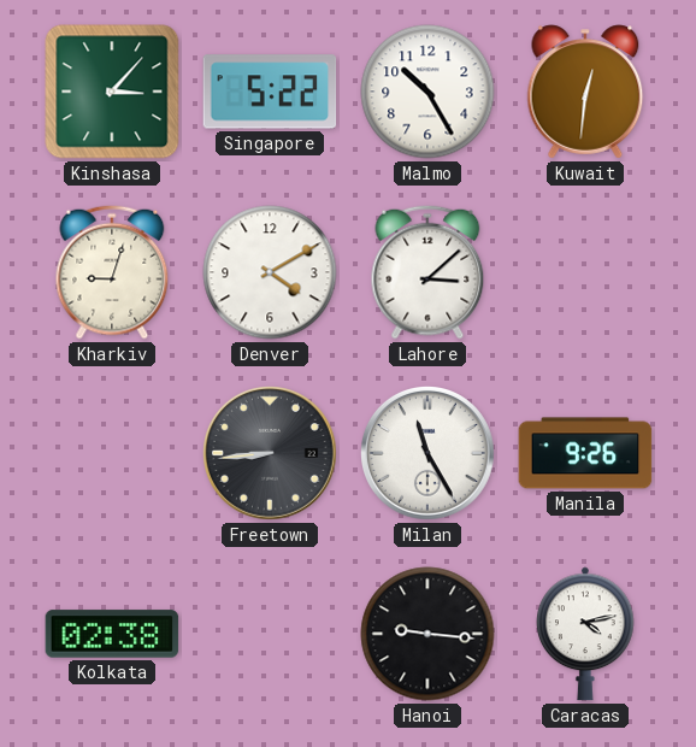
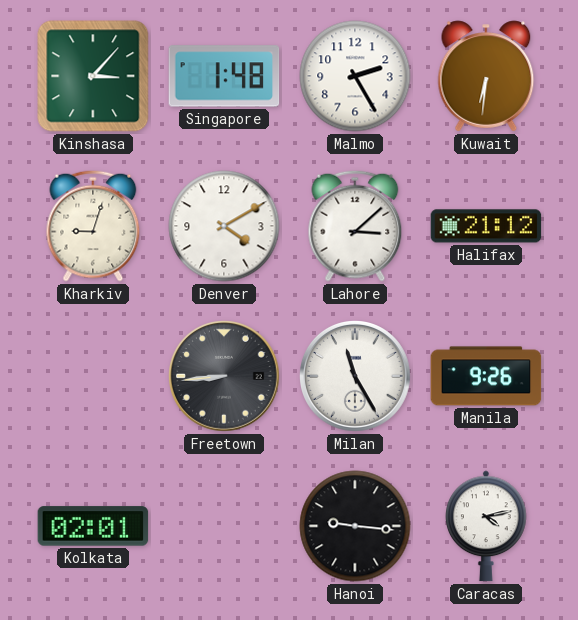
Singapore: 5:22 -> 1:48 (224, 76)
Malmo: 10:25 -> 2:25 (355, 76)
Kuwait: 12:31 -> 6:31 (486, 76)
Halifax: none -> 21:12 (486, 226)
Kolkata: 02:38 -> 02:01 (93, 526)
